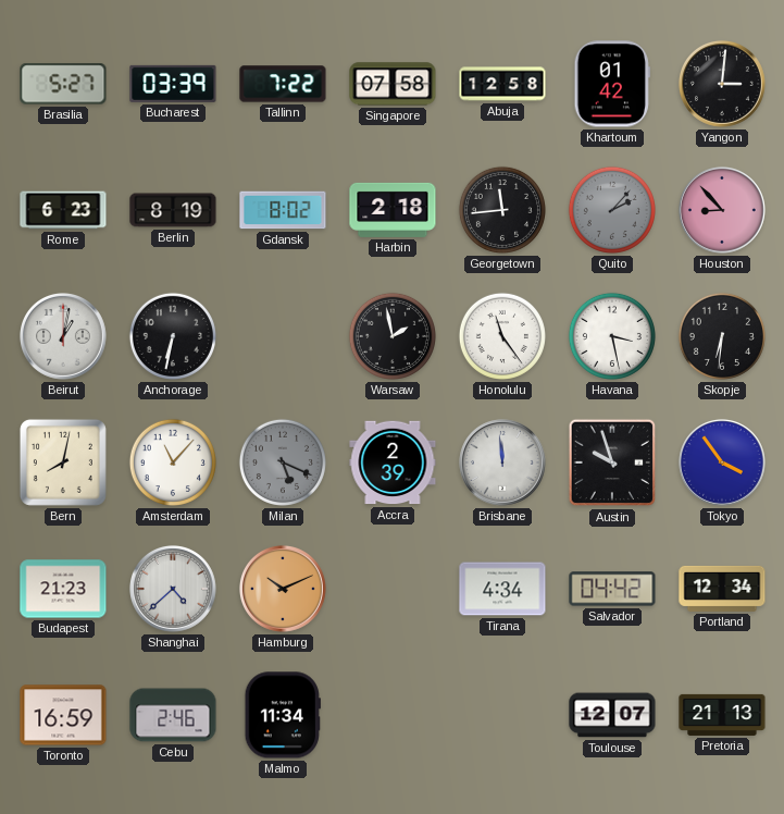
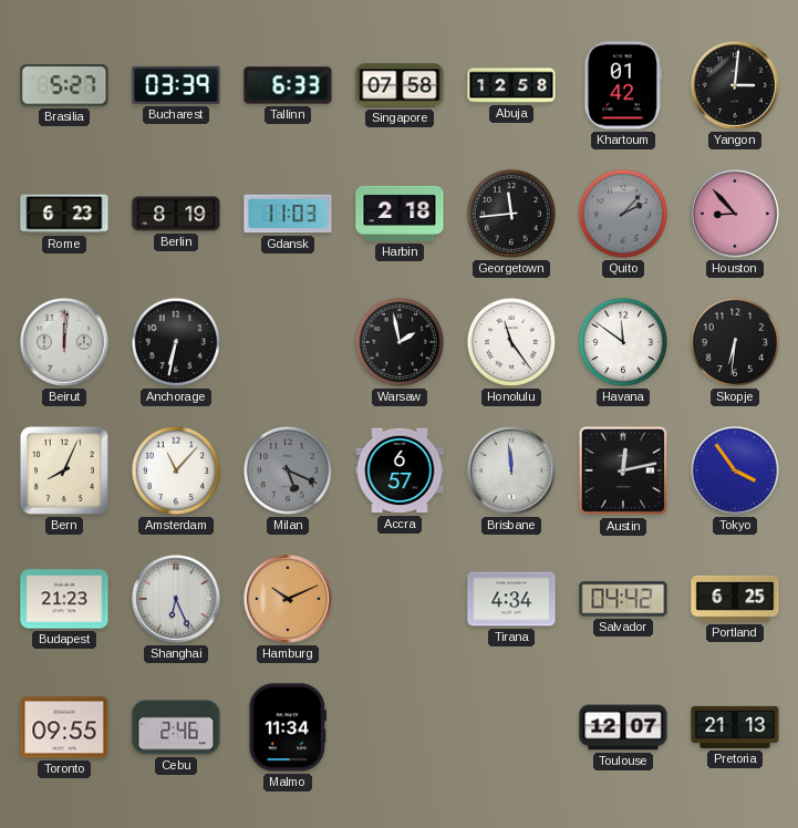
Tallinn: 7:22 -> 6:33 (288, 85)
Gdansk: 8:02 -> 11:03 (288, 214)
Beirut: 1:02 -> 12:01 (64, 342)
Havana: 3:28 -> 11:51 (623, 342)
Bern: 8:02 -> 8:04 (64, 470)
Accra: 2:39 -> 6:57 (400, 470)
Austin: 9:57 -> 12:13 (623, 470)
Shanghai: 4:38 -> 6:26 (176, 599)
Portland: 12:34 -> 6:25 (735, 599)
Toronto: 16:59 -> 09:55 (64, 727)
